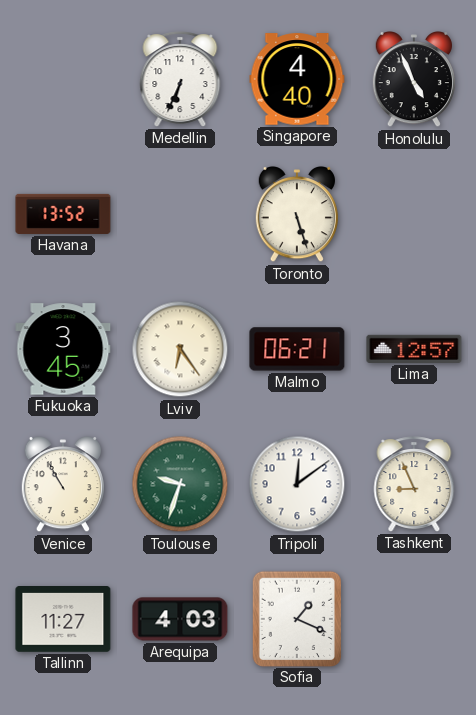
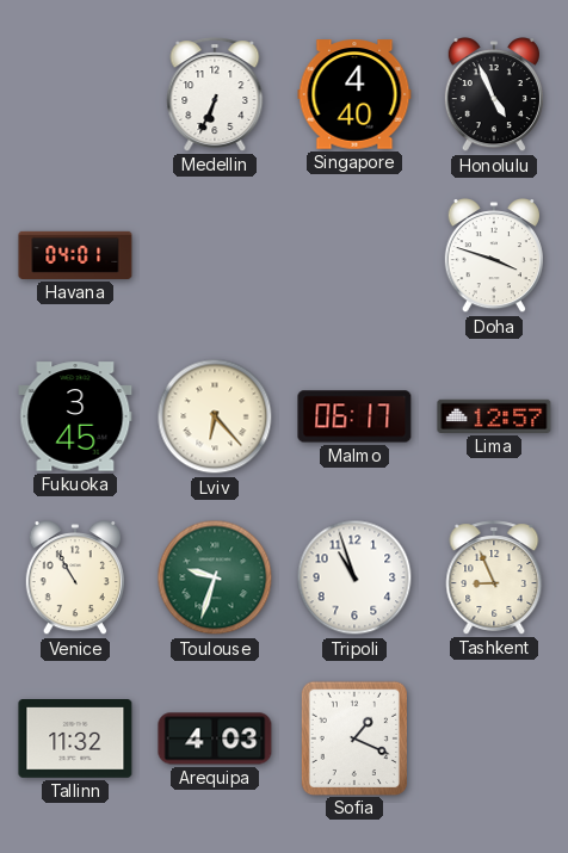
Havana: 13:52 -> 04:01 (75, 255)
Toronto: 5:27 -> none (297, 215)
Doha: none -> 3:48 (494, 256)
Lviv: 6:24 -> 6:23 (215, 416)
Malmo: 06:21 -> 06:17 (354, 416)
Tripoli: 12:09 -> 10:57 (354, 577)
Tallinn: 11:27 -> 11:32 (75, 740)
